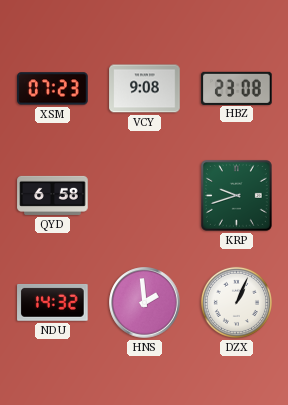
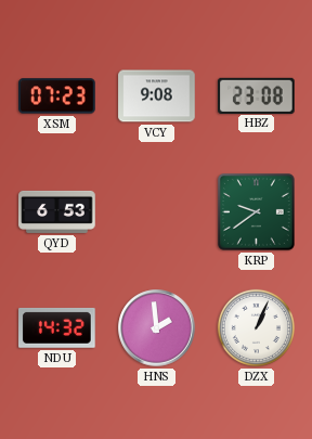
QYD: 6:58 -> 6:53 (57, 211)
KRP: 9:42 -> 9:39 (256, 211)
